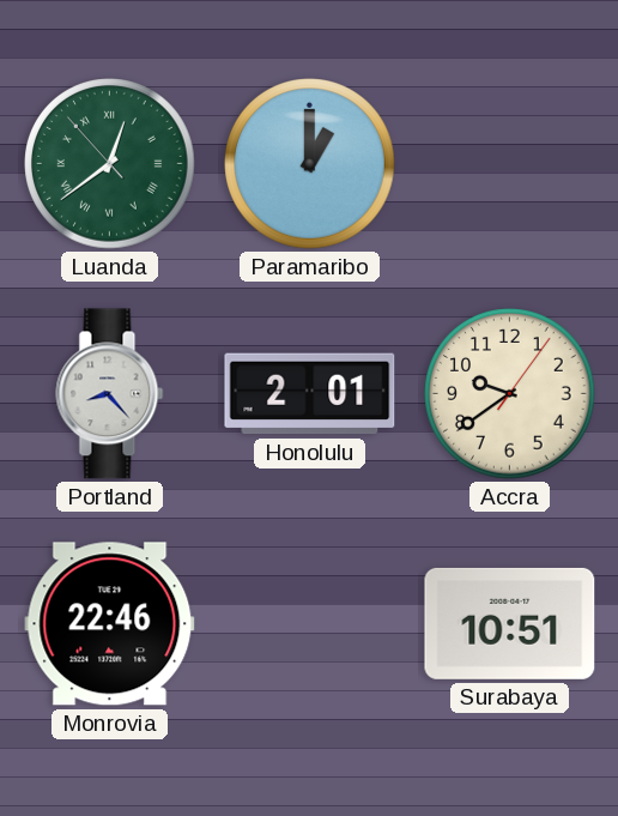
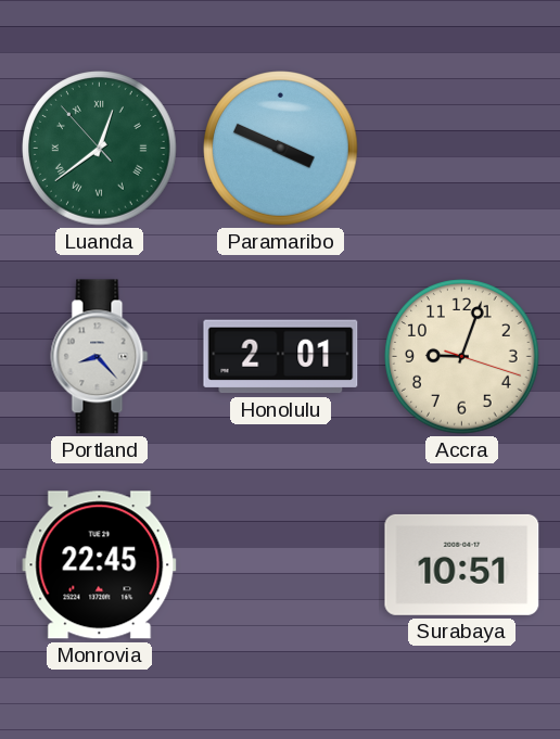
Paramaribo: 1:00 -> 3:49 (281, 149)
Accra: 9:39 -> 9:03 (462, 357)
Monrovia: 22:46 -> 22:45 (100, 565)
